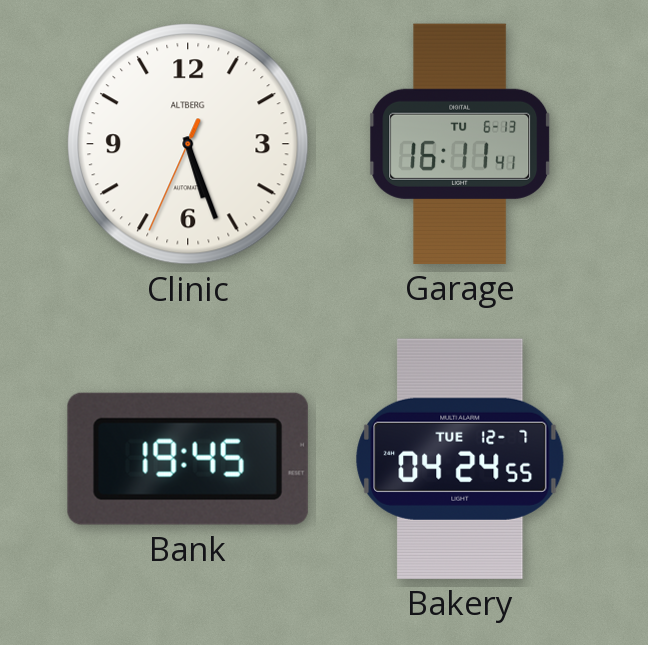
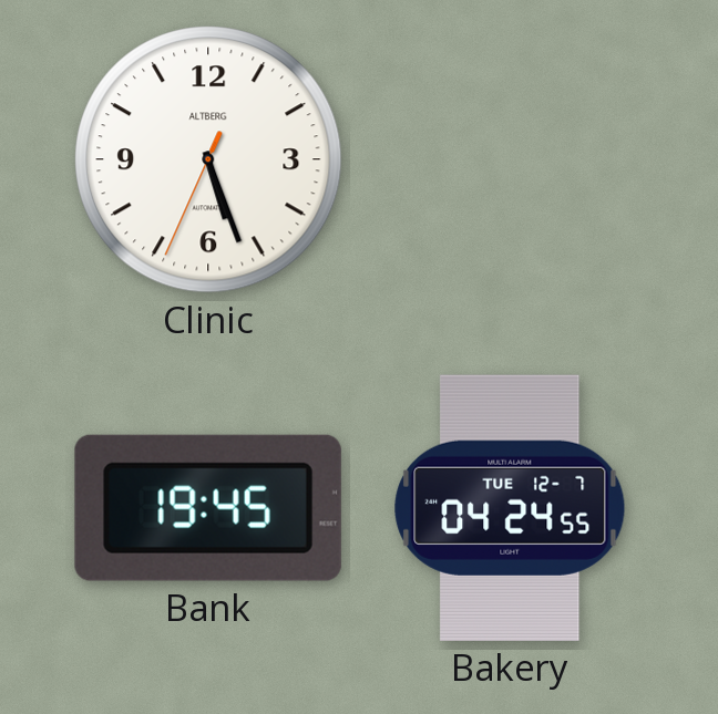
Garage: 16:11 -> none (460, 144)
